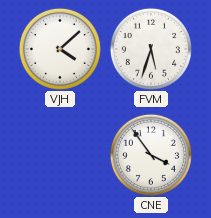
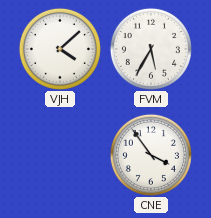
FVM: 5:33 -> 5:35 (151, 49)
